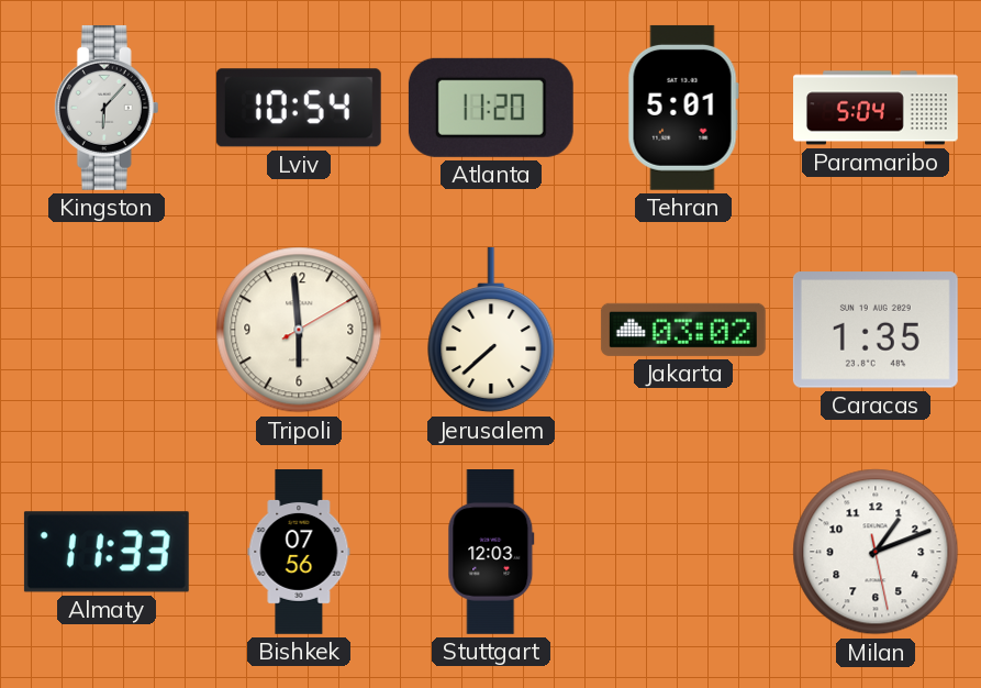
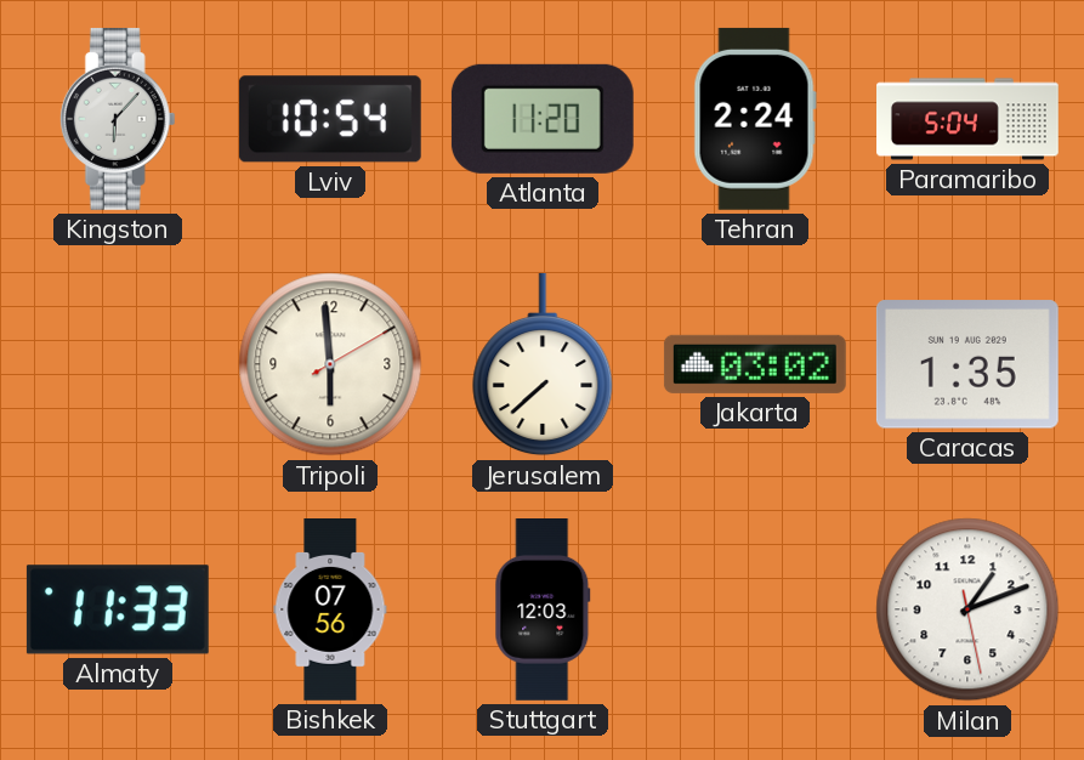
Tehran: 5:01 -> 2:24 (755, 119)
